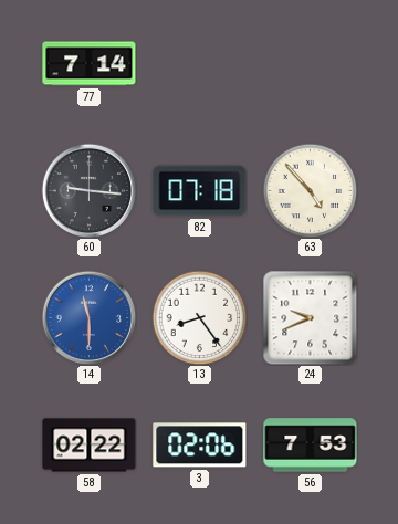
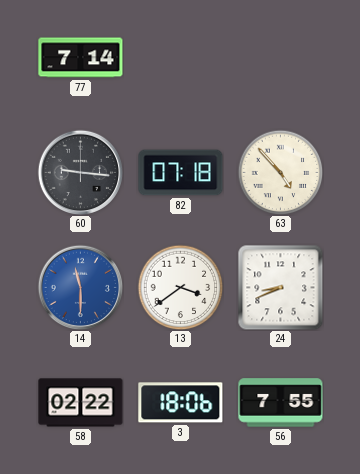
13: 8:24 -> 3:39 (180, 287)
24: 9:41 -> 8:41 (281, 288)
3: 02:06 -> 18:06 (181, 403)
56: 7:53 -> 7:55 (281, 403)
